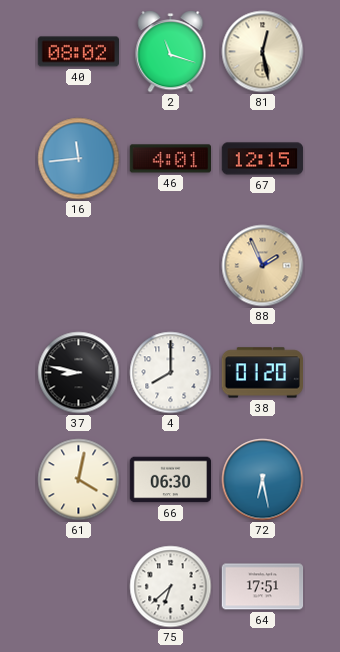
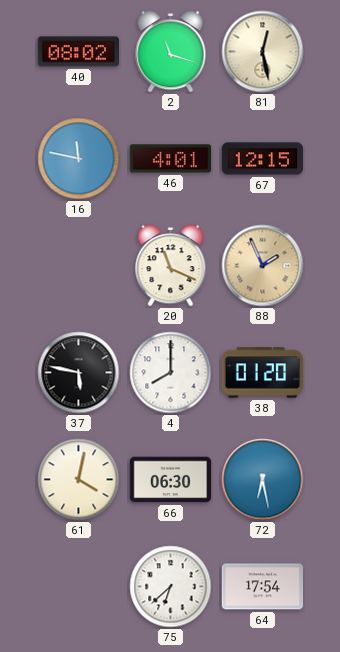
16: 11:44 -> 11:47 (79, 159)
20: none -> 11:19 (171, 266)
37: 8:47 -> 5:47 (79, 373)
64: 17:51 -> 17:54 (263, 587)
